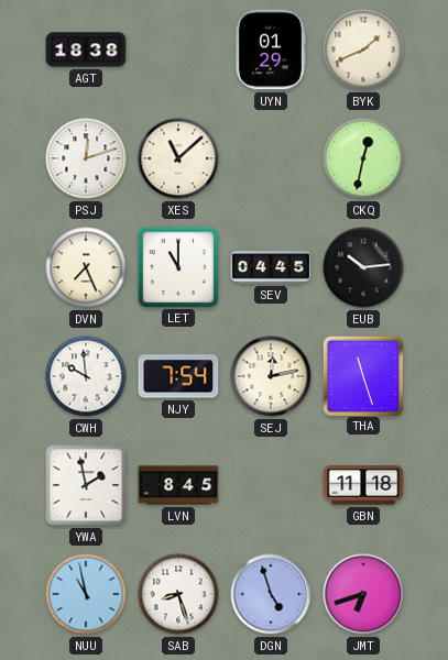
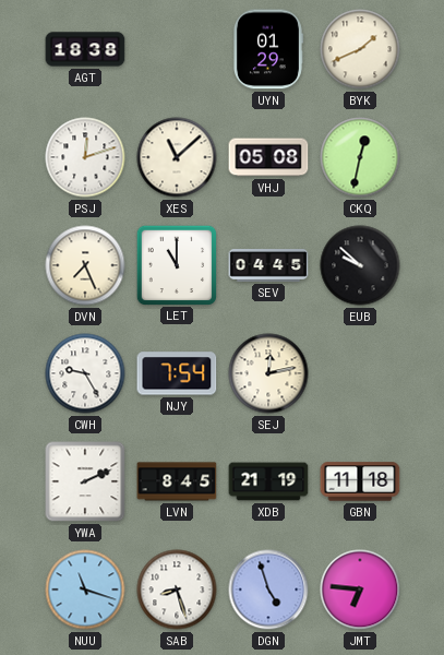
VHJ: none -> 05:08 (268, 157)
EUB: 10:14 -> 9:52 (360, 265)
CWH: 9:59 -> 9:25 (85, 373)
THA: 11:27 -> none (362, 375)
YWA: 1:58 -> 2:11 (85, 481)
XDB: none -> 21:19 (268, 481)
NUU: 10:58 -> 11:18 (85, 589)
JMT: 6:42 -> 6:46 (360, 589)
